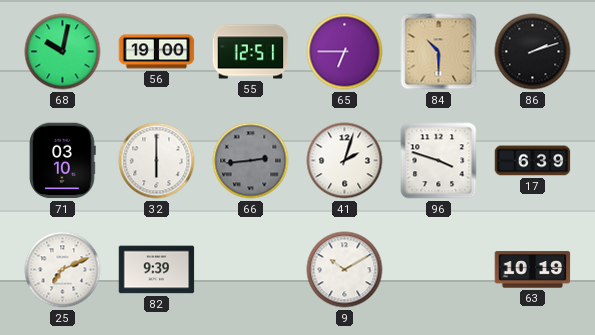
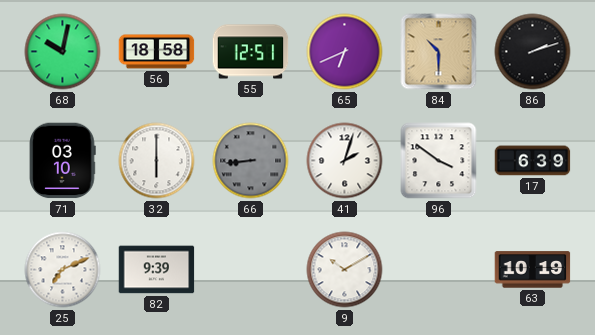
56: 19:00 -> 18:58 (157, 52)
65: 6:45 -> 6:41 (345, 52)
66: 2:44 -> 8:44 (251, 161)
96: 3:48 -> 3:51 (439, 161)
